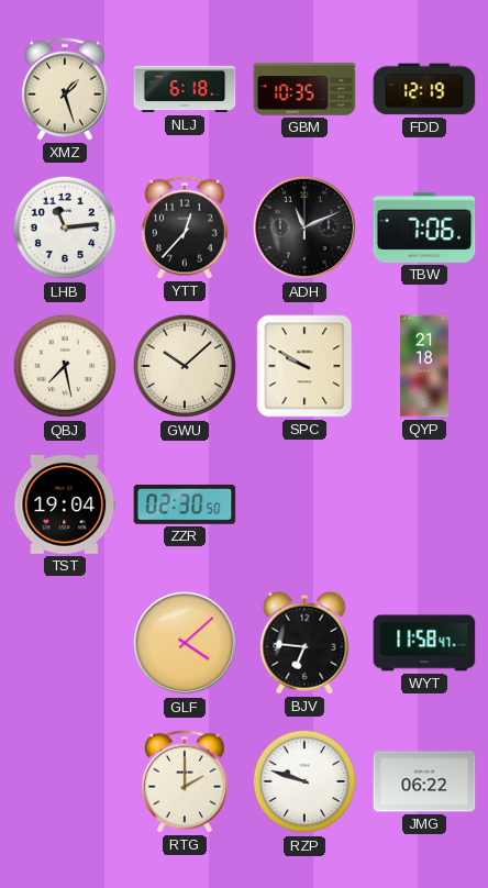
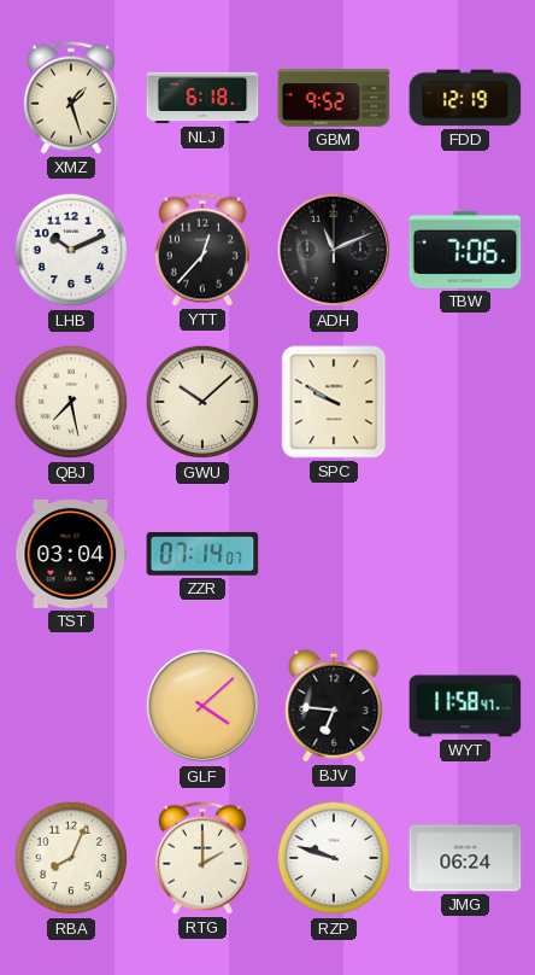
GBM: 10:35 -> 9:52 (334, 98)
LHB: 11:14 -> 10:11 (71, 250)
QYP: 21:18 -> none (424, 366)
TST: 19:04 -> 03:04 (71, 554)
ZZR: 02:30 -> 07:14 (202, 554)
RBA: none -> 8:04 (71, 858)
JMG: 06:22 -> 06:24 (465, 858)
